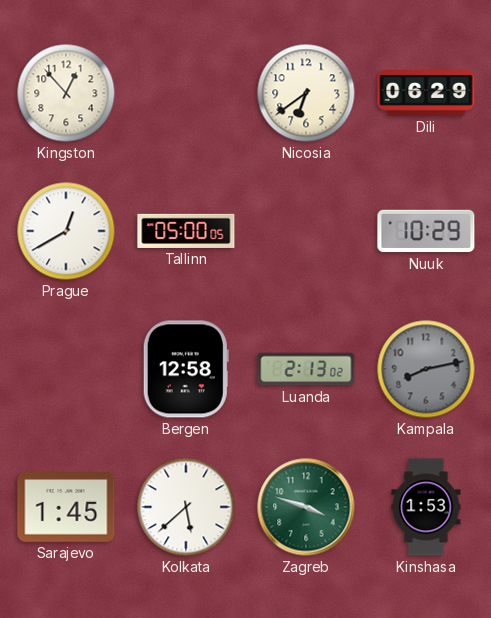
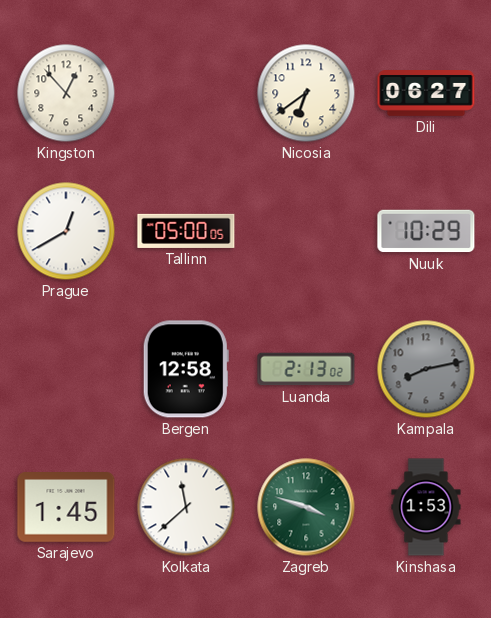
Dili: 06:29 -> 06:27 (426, 94)
Kolkata: 5:38 -> 11:38 (186, 507)
